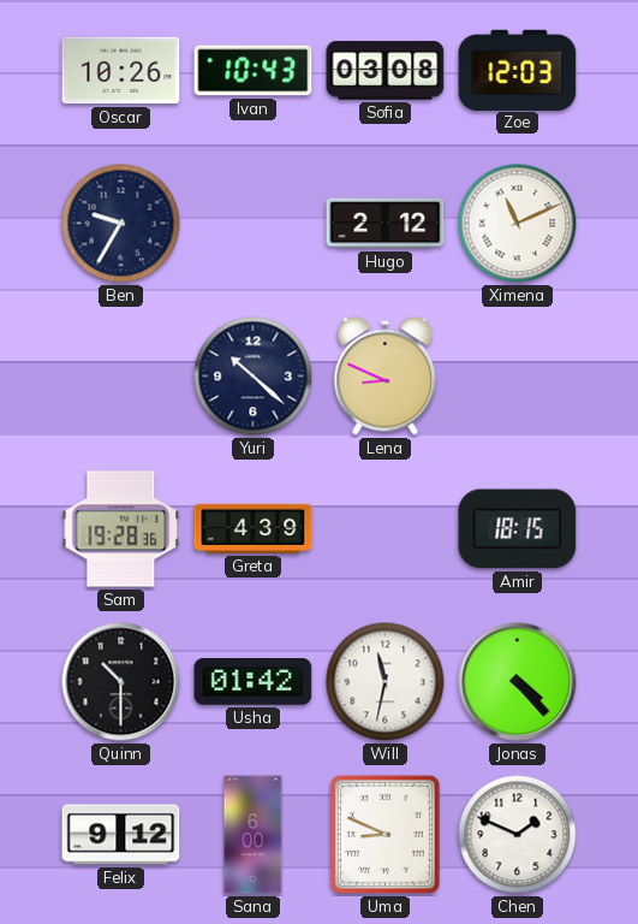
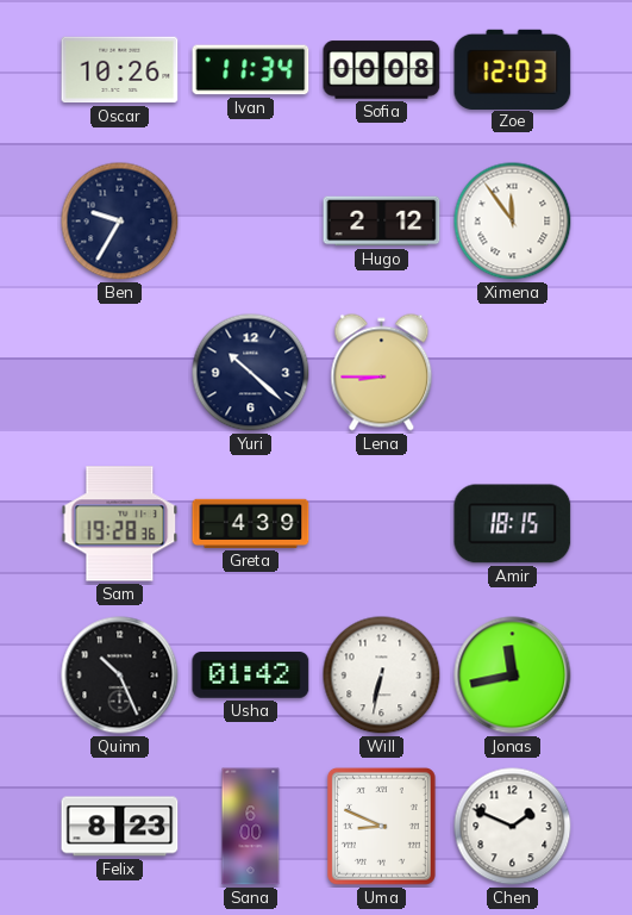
Ivan: 10:43 -> 11:34 (251, 70)
Sofia: 03:08 -> 00:08 (382, 70)
Ximena: 11:11 -> 11:54 (513, 222)
Lena: 8:49 -> 8:45 (382, 373)
Quinn: 10:30 -> 10:26 (120, 676)
Will: 11:32 -> 6:32 (382, 676)
Jonas: 4:23 -> 11:43 (513, 676)
Felix: 9:12 -> 8:23 (120, 827)
